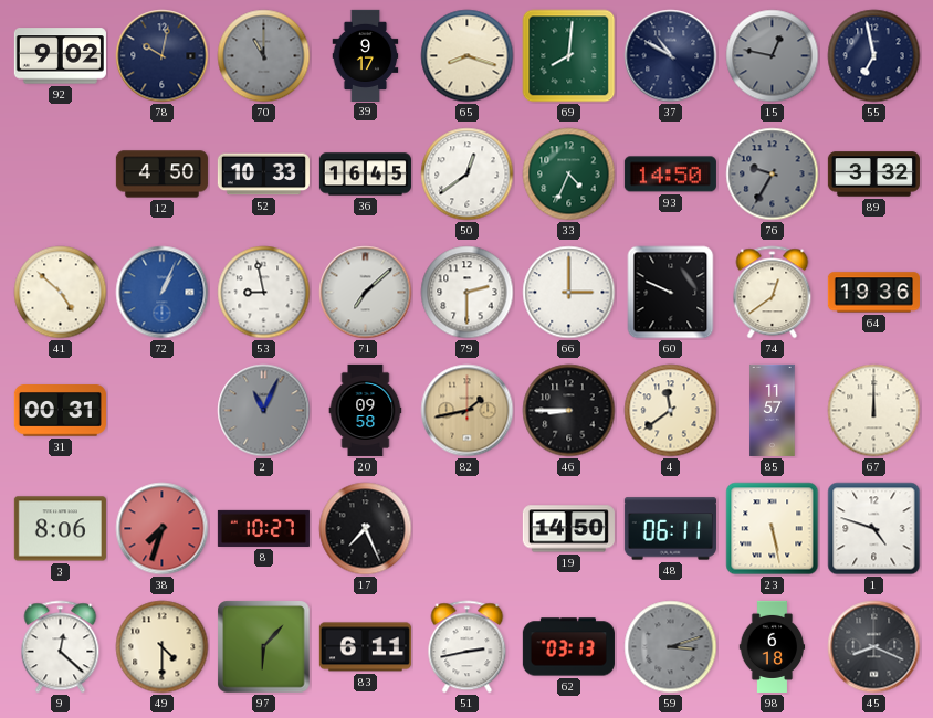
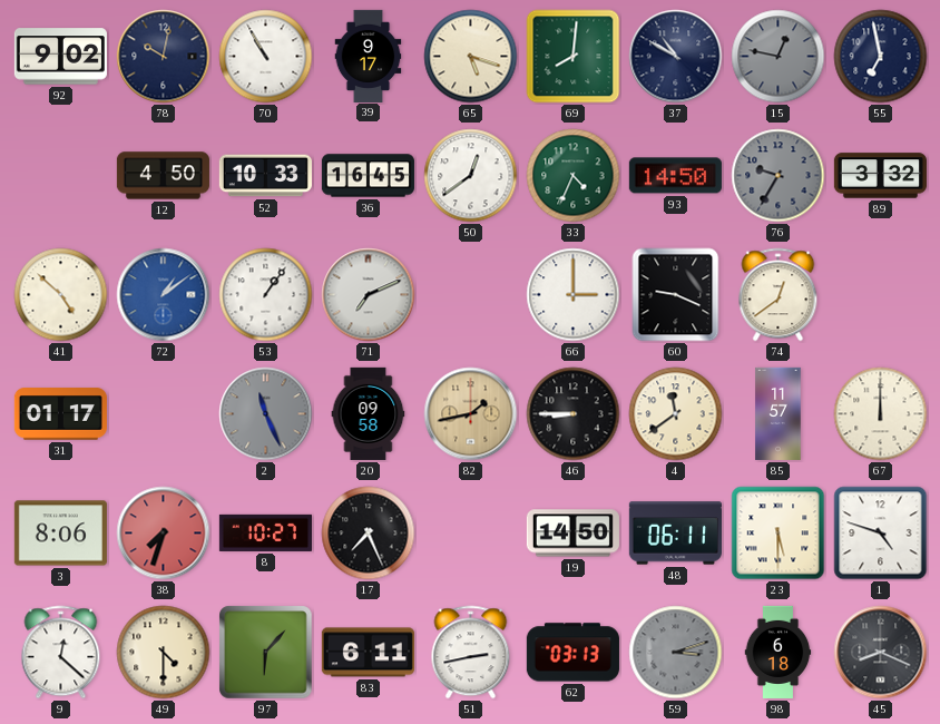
70: 11:00 -> 10:55 (266, 57)
70 dial: grey -> white (266, 57)
65: 8:18 -> 5:18 (471, 57)
72: 1:04 -> 1:09 (164, 295)
53: 8:58 -> 1:06 (266, 295)
71: 7:08 -> 7:11 (369, 295)
79: 2:30 -> none (468, 293)
60: 9:49 -> 9:19 (676, 295)
64: 19:36 -> none (873, 293)
31: 00:31 -> 01:17 (60, 414)
2: 11:04 -> 11:26 (266, 414)
23: 5:28 -> 5:30 (779, 534)
